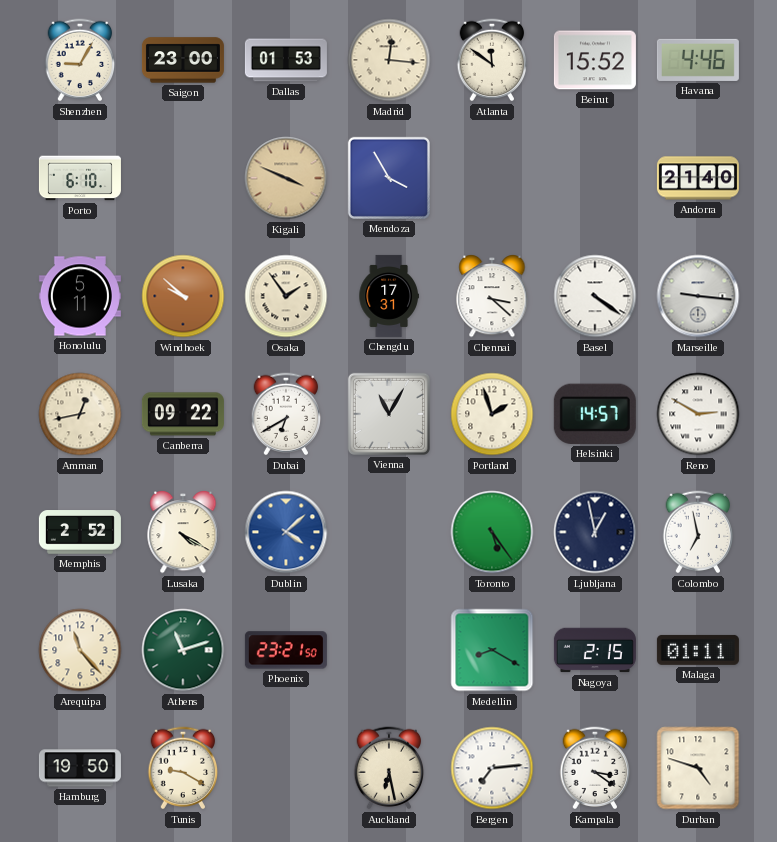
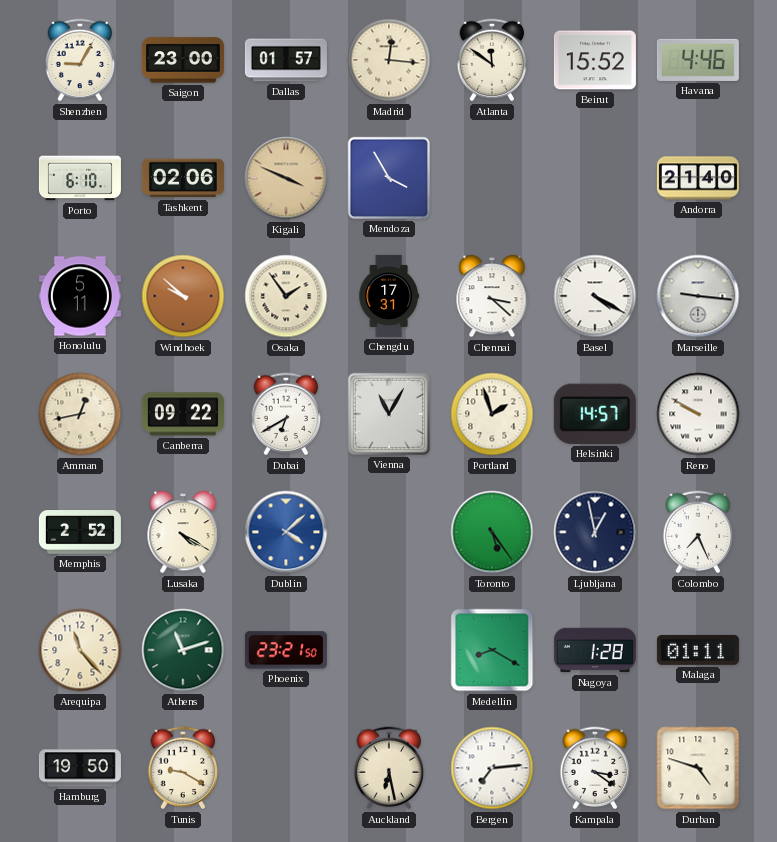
Dallas: 01:53 -> 01:57 (286, 60)
Tashkent: none -> 02:06 (183, 178)
Basel: 4:21 -> 4:20 (595, 296)
Reno: 2:50 -> 9:50 (698, 414)
Colombo: 6:58 -> 7:26 (698, 532)
Nagoya: 2:15 -> 1:28 (595, 650)
